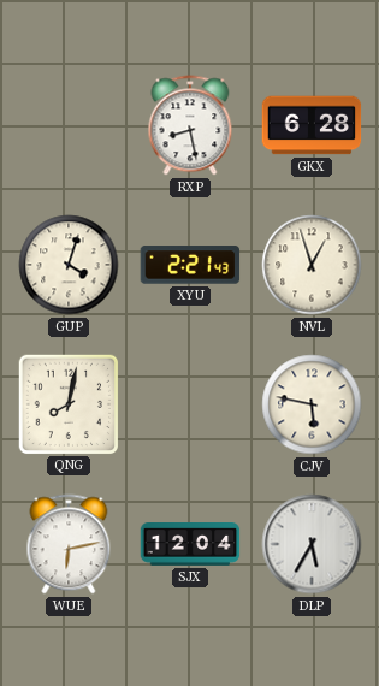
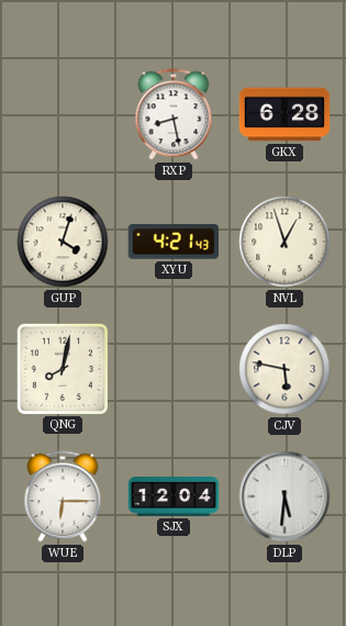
XYU: 2:21 -> 4:21 (174, 242)
WUE: 6:13 -> 6:15 (63, 496)
DLP: 5:35 -> 5:31 (284, 496)
